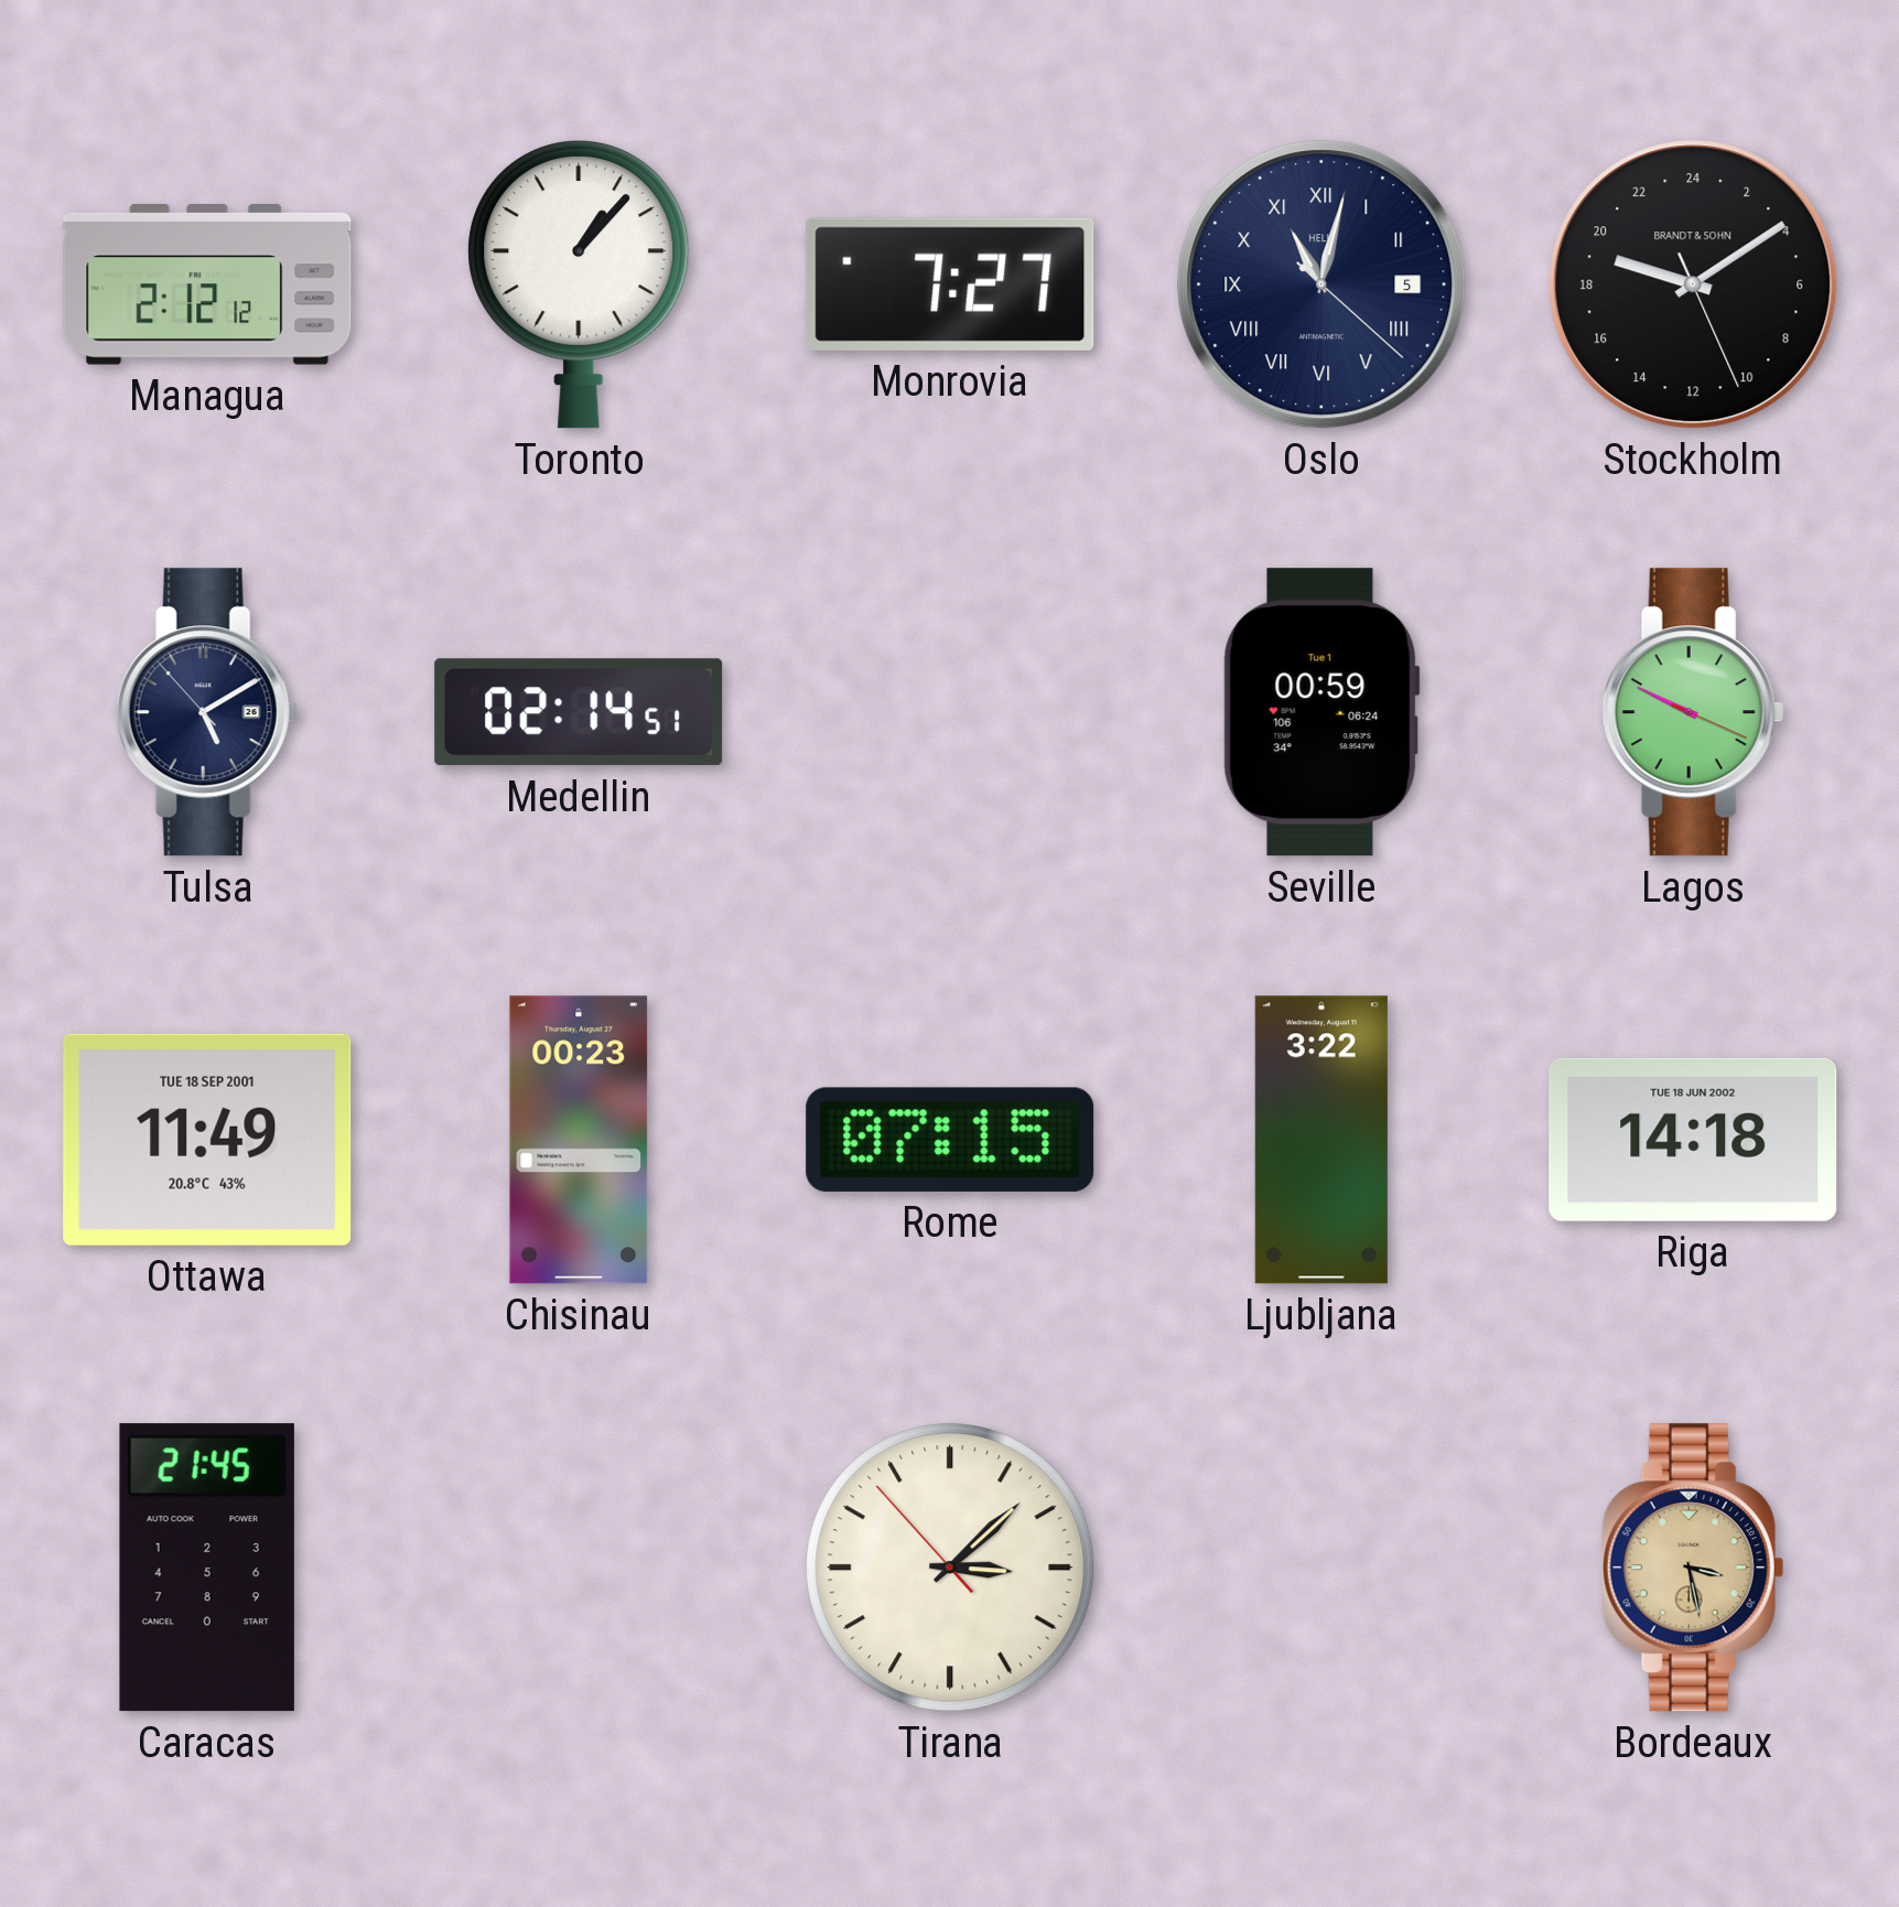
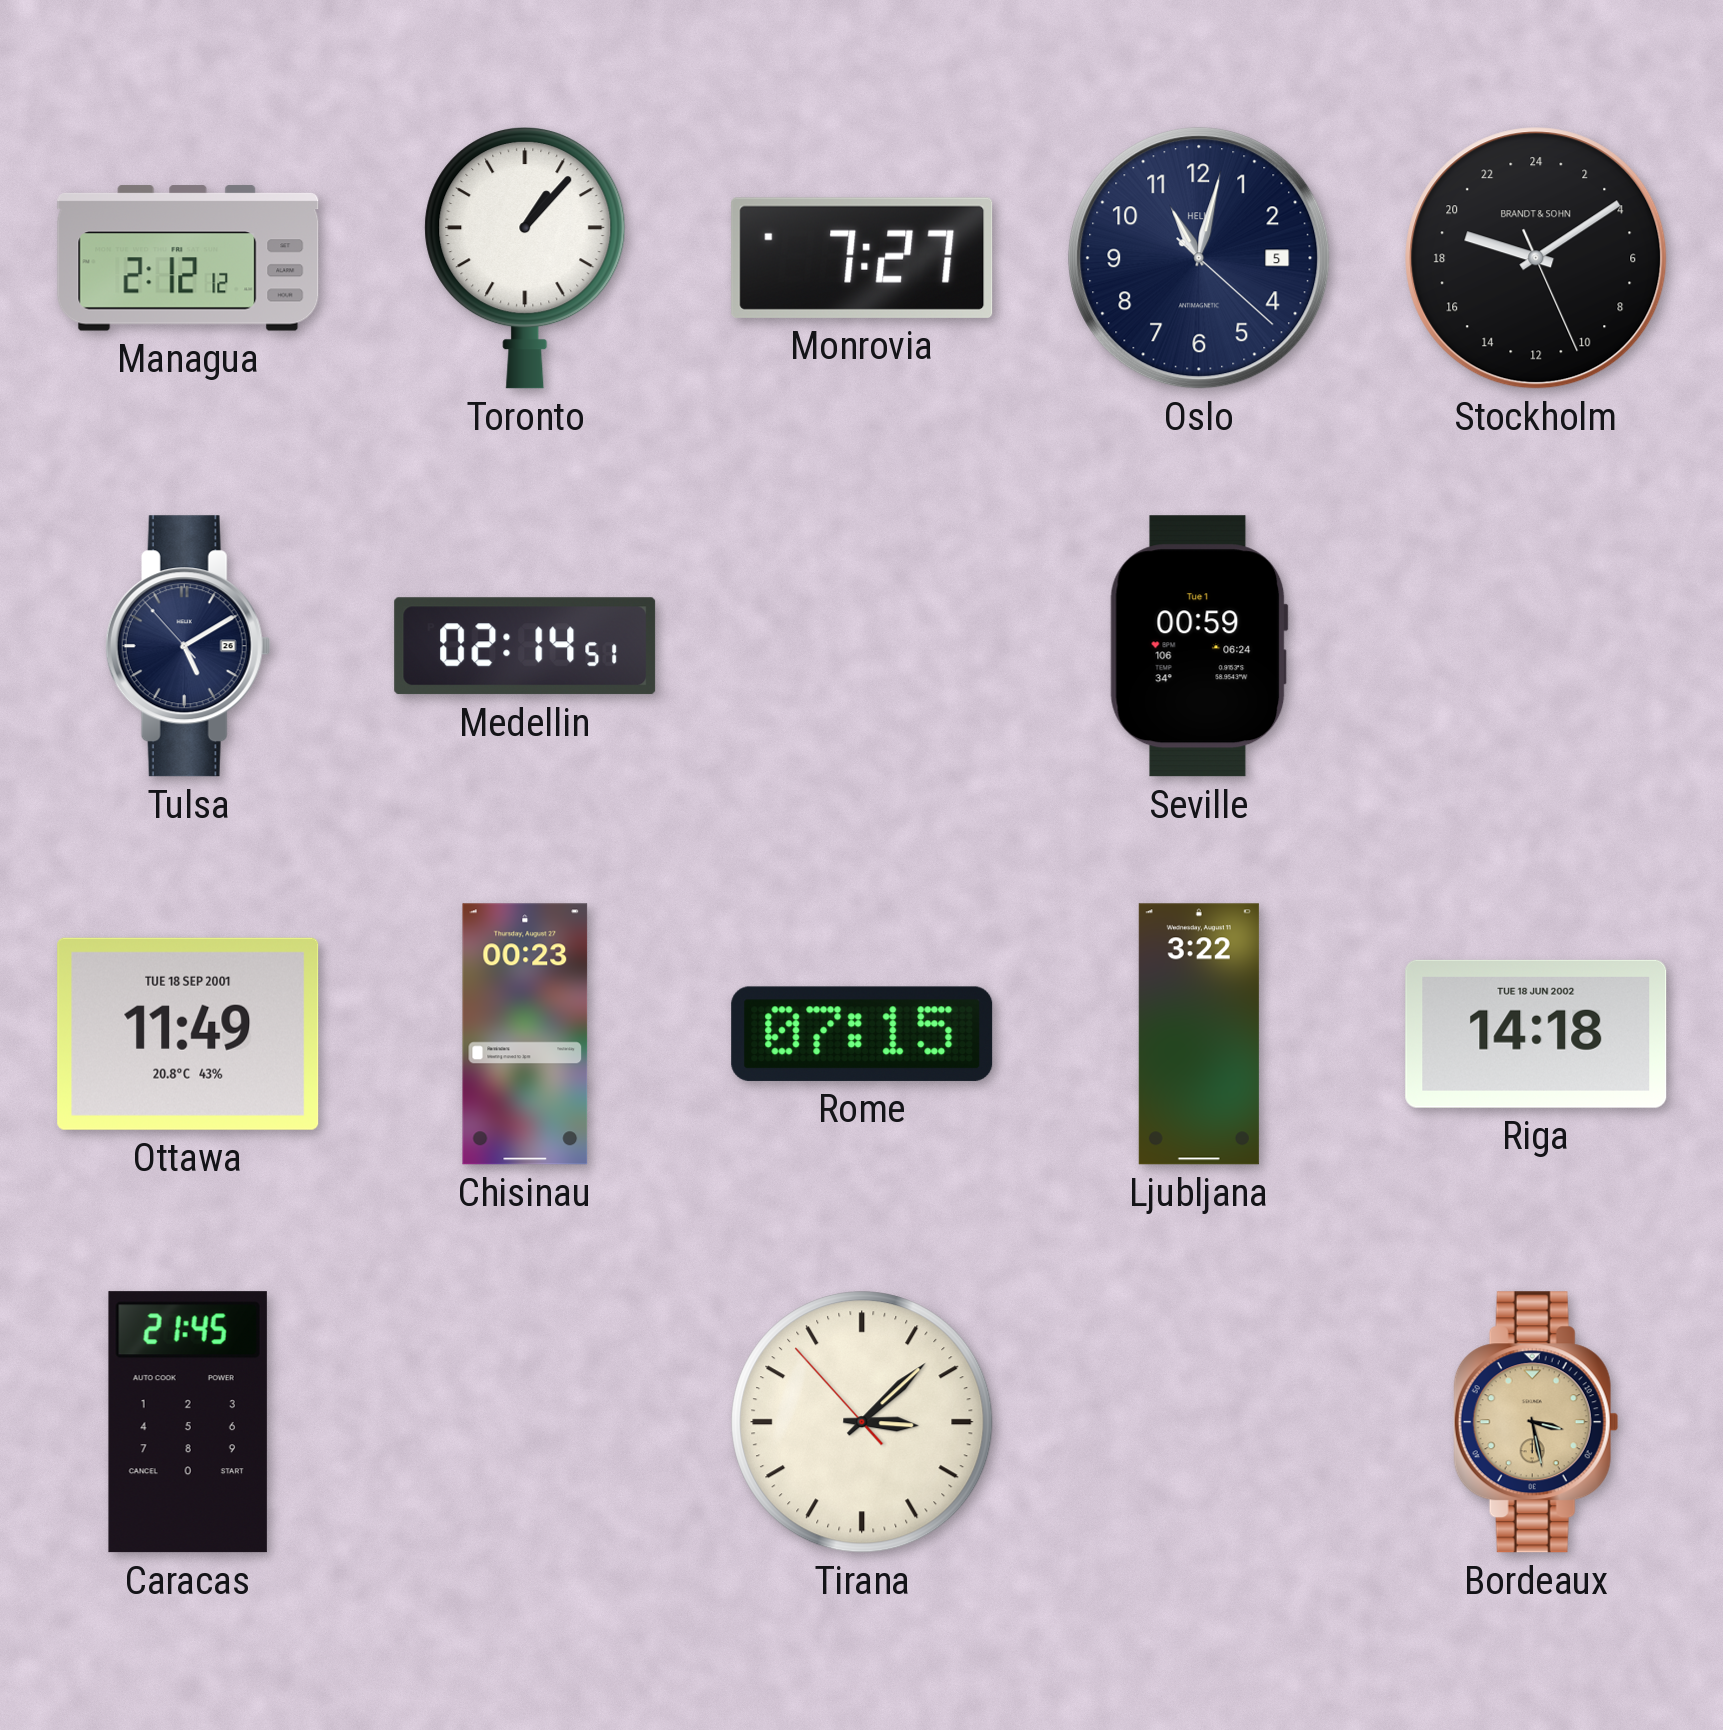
Oslo numerals: Roman -> Arabic (1199, 258)
Lagos: 9:49 -> none (1693, 712)
